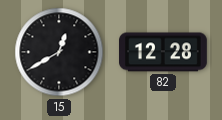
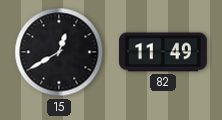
82: 12:28 -> 11:49 (164, 52)
